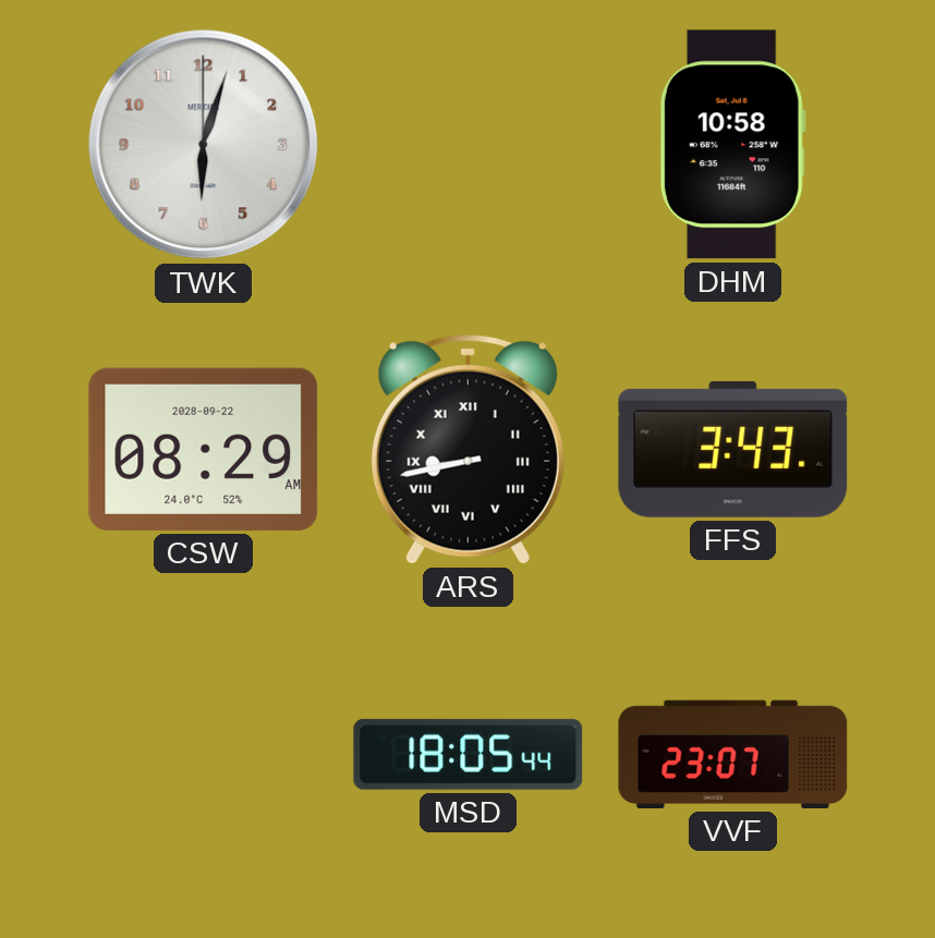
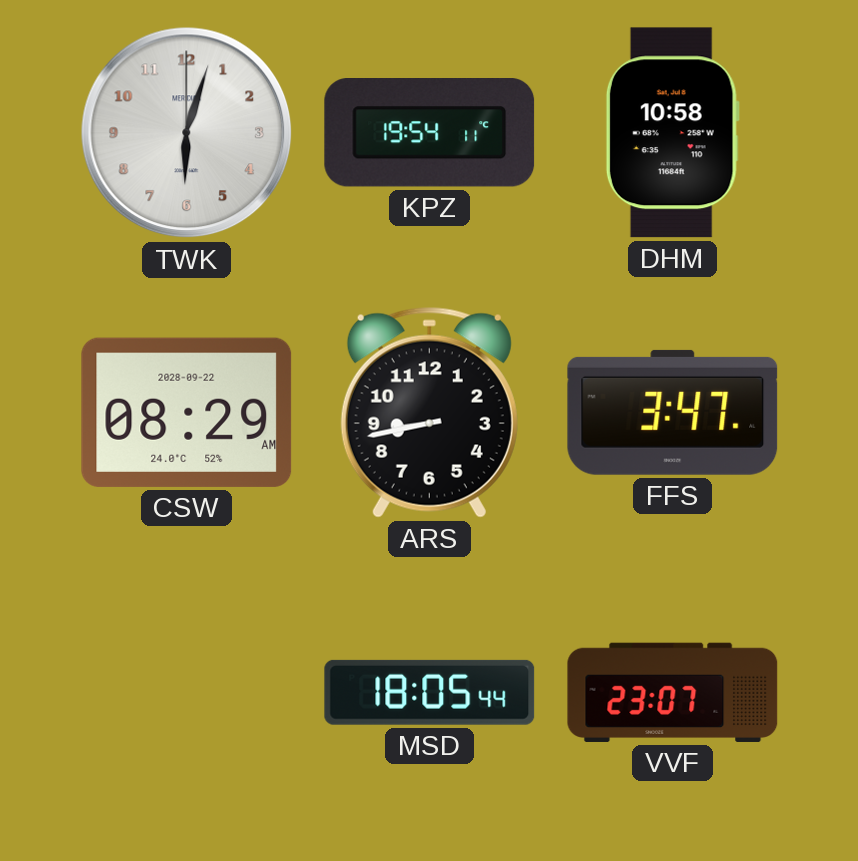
KPZ: none -> 19:54 (430, 133)
ARS numerals: Roman -> Arabic (429, 412)
FFS: 3:43 -> 3:47 (673, 412)
